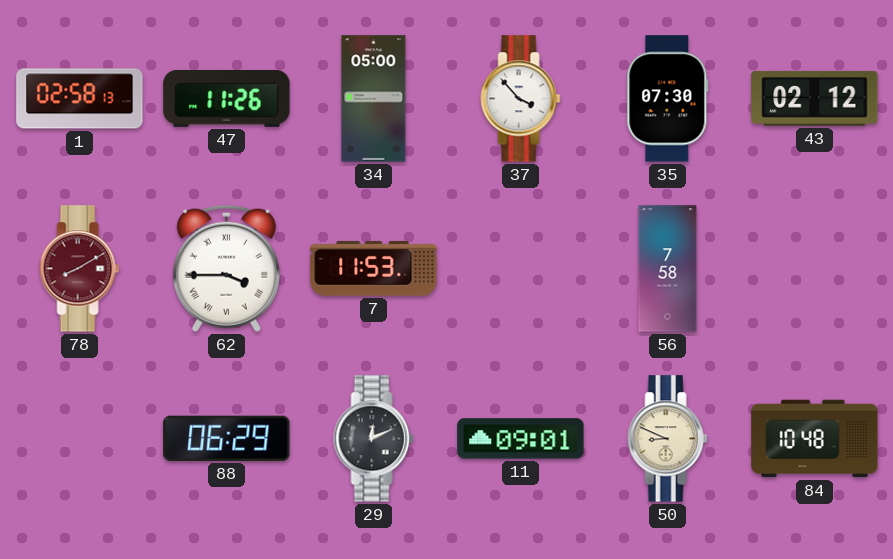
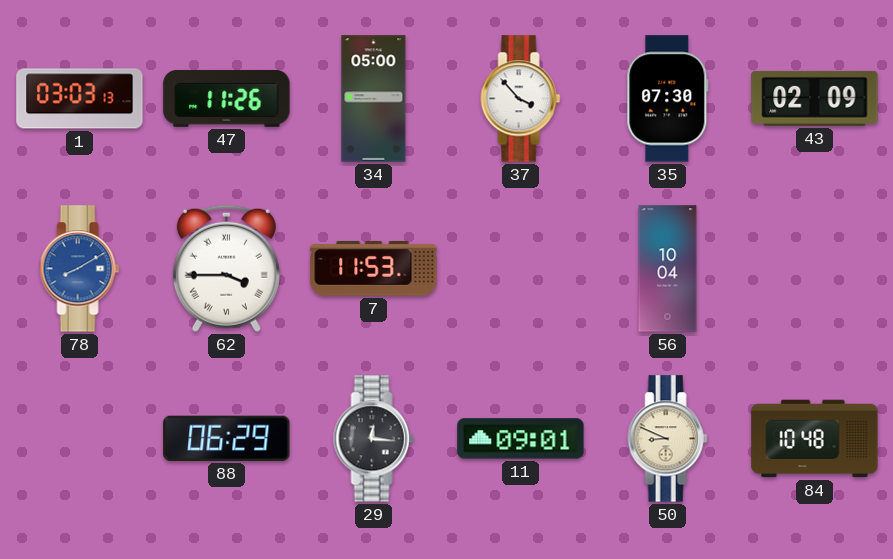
1: 02:58 -> 03:03 (80, 99)
43: 02:12 -> 02:09 (815, 98)
78 dial: burgundy -> blue (80, 269)
56: 7:58 -> 10:04 (668, 269)
29: 12:11 -> 12:16 (374, 439)
